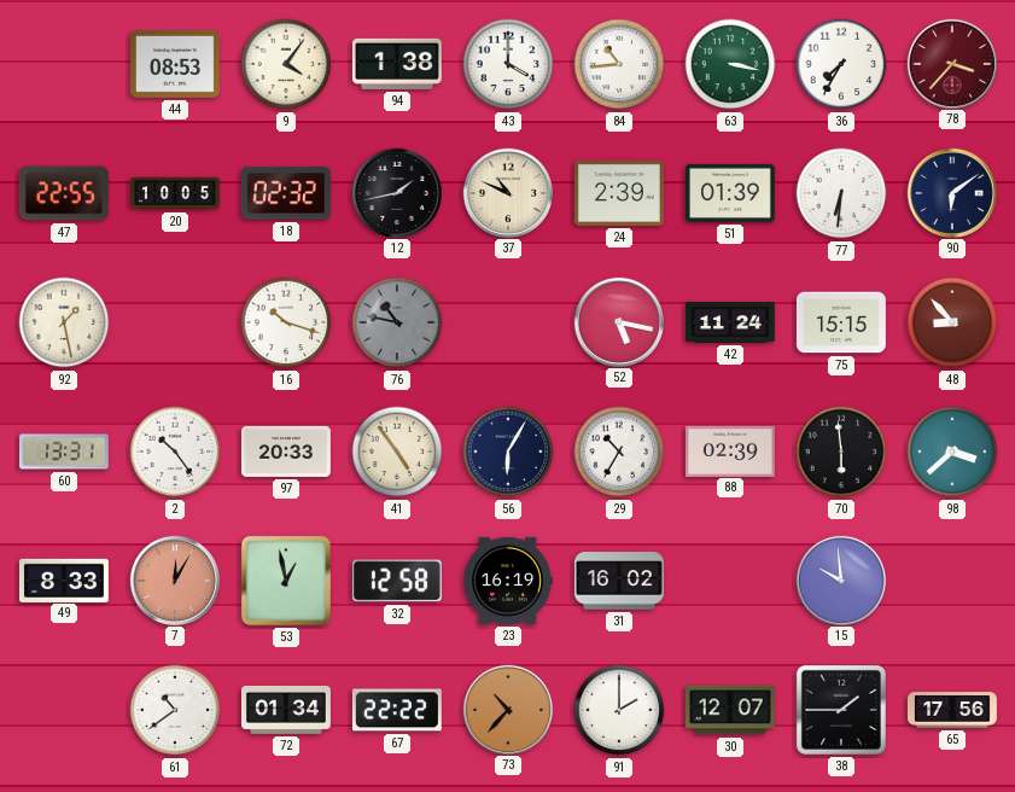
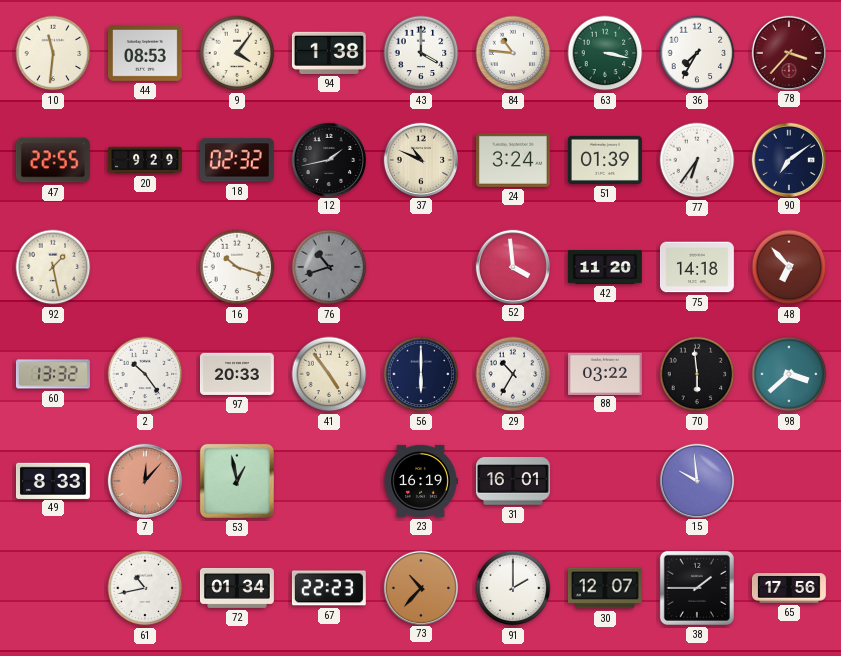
10: none -> 11:31 (53, 53)
84: 10:44 -> 10:46 (513, 53)
20: 10:05 -> 9:29 (146, 160)
24: 2:39 -> 3:24 (513, 160)
77: 6:31 -> 6:36 (697, 160)
90: 6:09 -> 7:09 (788, 159)
76: 10:47 -> 10:42 (329, 267)
52: 5:17 -> 3:59 (512, 266)
42: 11:24 -> 11:20 (605, 268)
75: 15:15 -> 14:18 (697, 267)
48: 8:53 -> 6:53 (789, 267)
60: 13:31 -> 13:32 (53, 374)
56: 6:05 -> 6:00 (421, 374)
88: 02:39 -> 03:22 (605, 373)
7: 12:05 -> 12:07 (144, 480)
32: 12:58 -> none (397, 581)
31: 16:02 -> 16:01 (513, 481)
61: 10:39 -> 10:43 (145, 588)
67: 22:22 -> 22:23 (329, 588)
